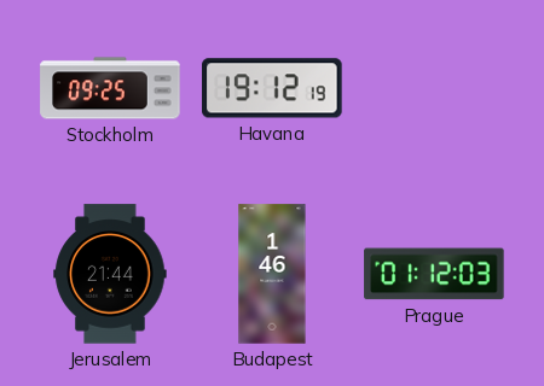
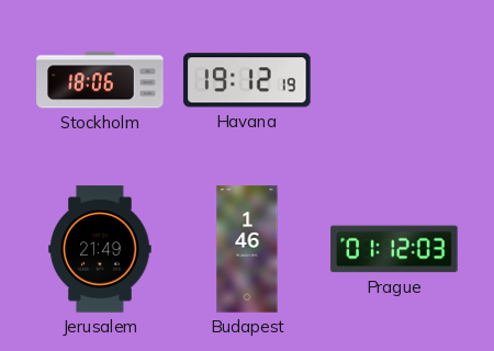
Stockholm: 09:25 -> 18:06 (100, 80)
Jerusalem: 21:44 -> 21:49 (100, 249)
